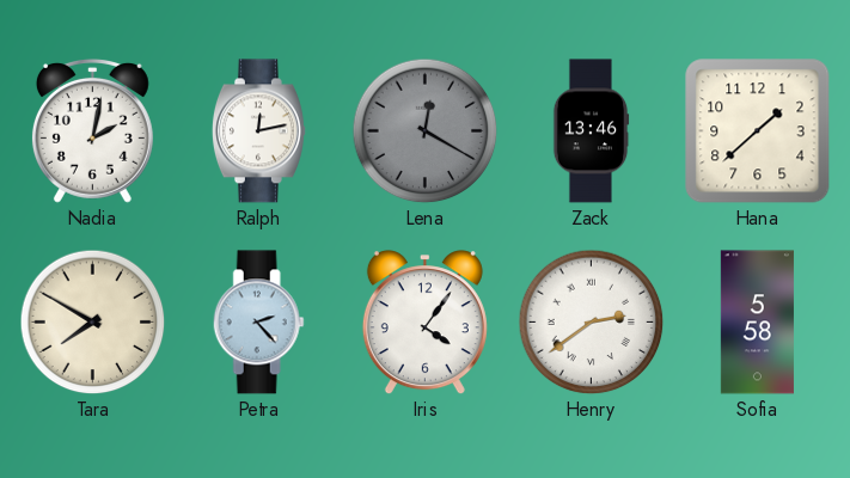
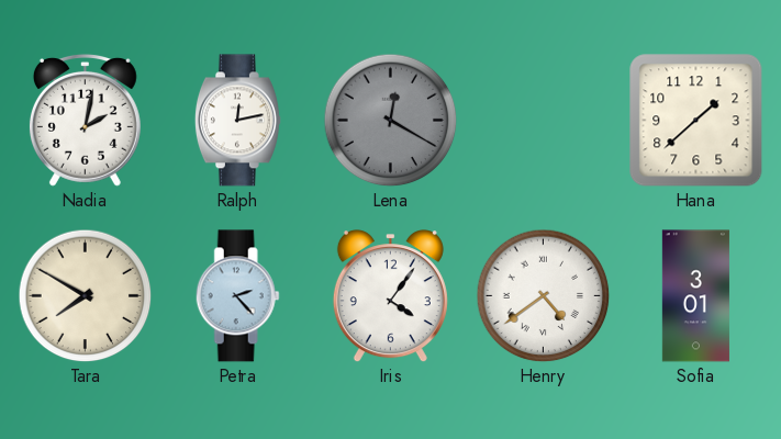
Zack: 13:46 -> none (591, 131)
Henry: 2:39 -> 4:39 (544, 296)
Sofia: 5:58 -> 3:01 (695, 296)
